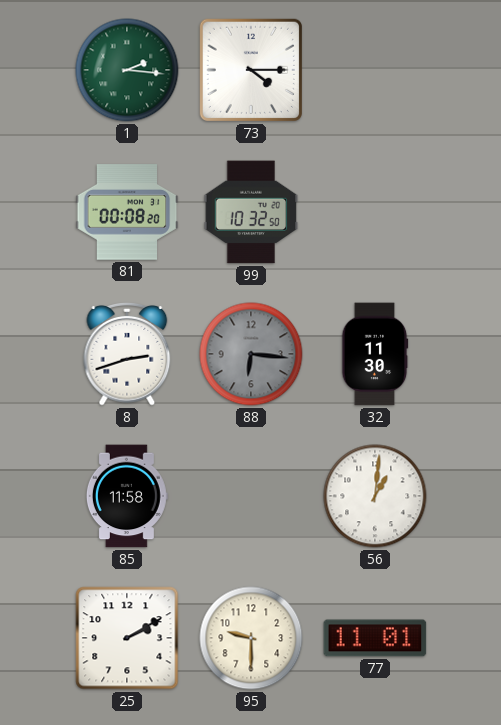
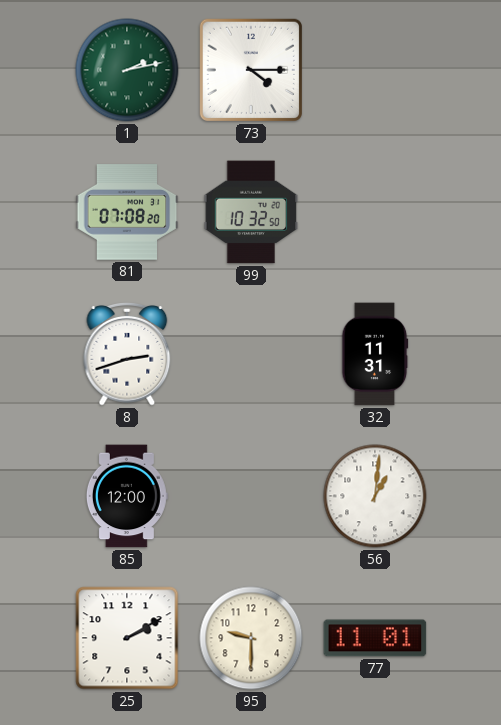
1: 2:16 -> 2:13 (127, 70)
81: 00:08 -> 07:08 (127, 212)
88: 6:16 -> none (251, 354)
32: 11:30 -> 11:31 (375, 354)
85: 11:58 -> 12:00 (127, 496)
